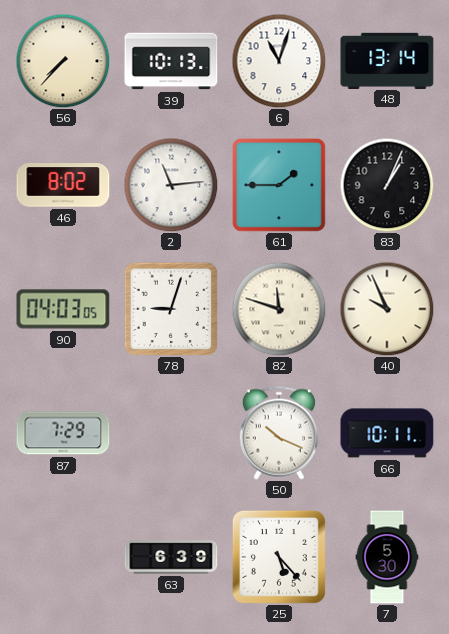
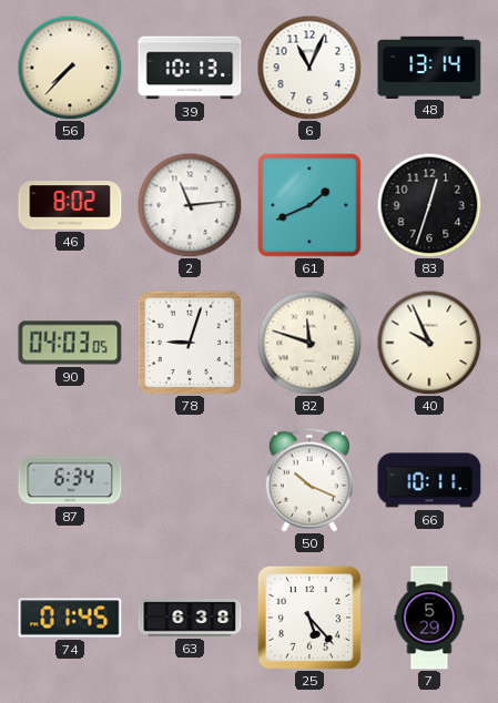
6: 11:03 -> 11:04 (309, 68)
61: 1:45 -> 1:41 (311, 206)
83: 1:04 -> 12:33 (429, 205)
87: 7:29 -> 6:34 (70, 480)
74: none -> 01:45 (70, 618)
63: 6:39 -> 6:38 (190, 618)
7: 5:30 -> 5:29 (429, 618)
